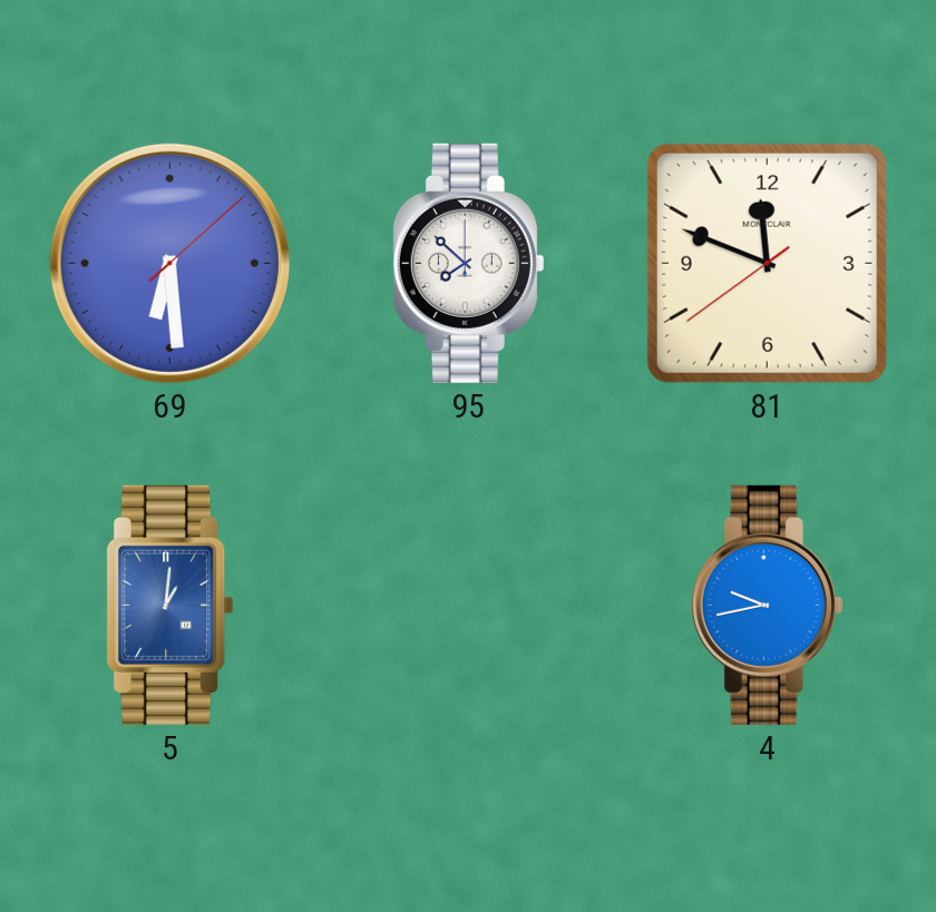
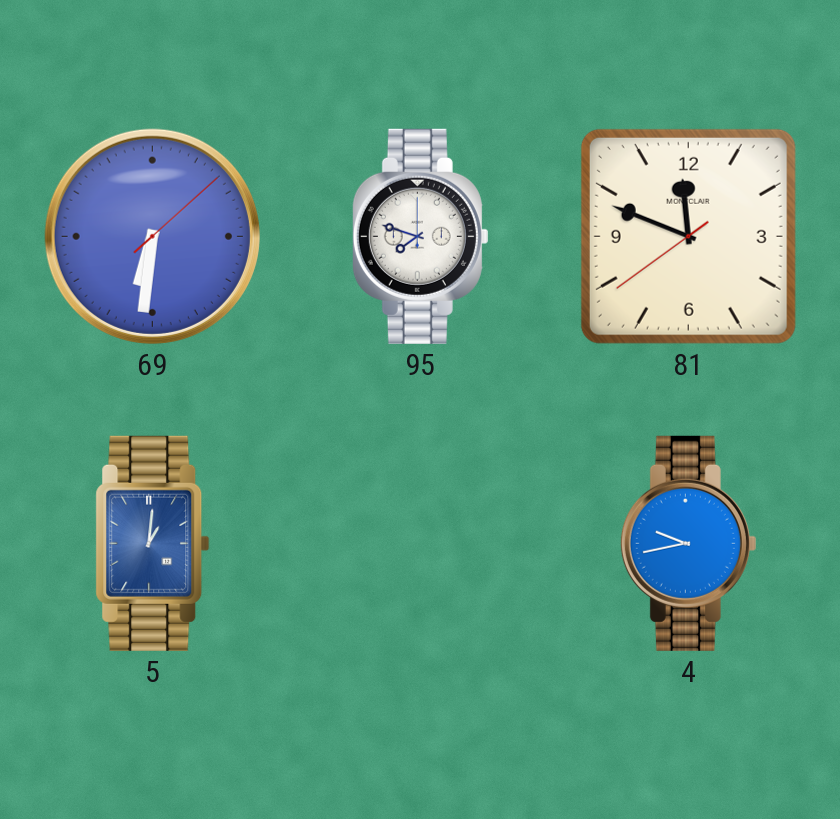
69: 6:29 -> 6:31 (152, 236)
95: 7:52 -> 7:48 (420, 236)
